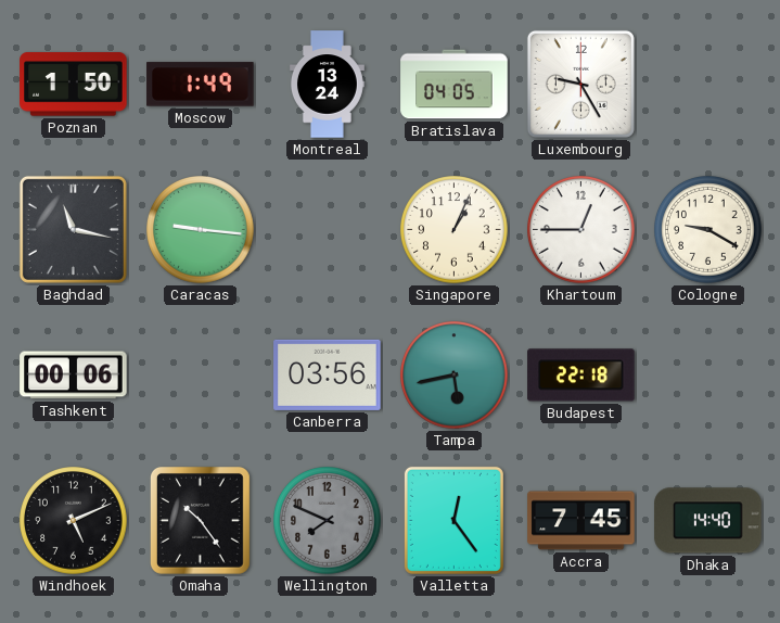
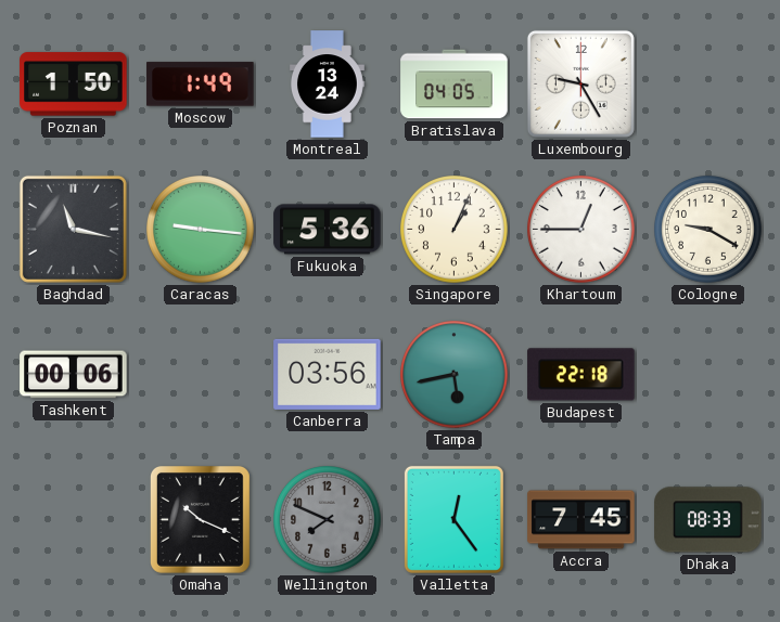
Fukuoka: none -> 5:36 (328, 230)
Windhoek: 5:11 -> none (74, 521)
Omaha: 10:24 -> 10:19 (200, 519)
Dhaka: 14:40 -> 08:33 (708, 520)
